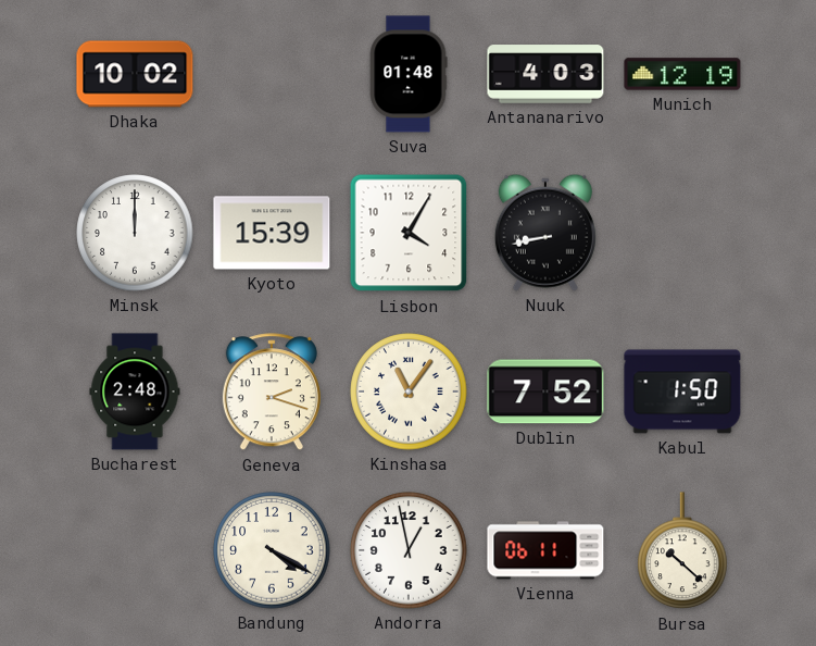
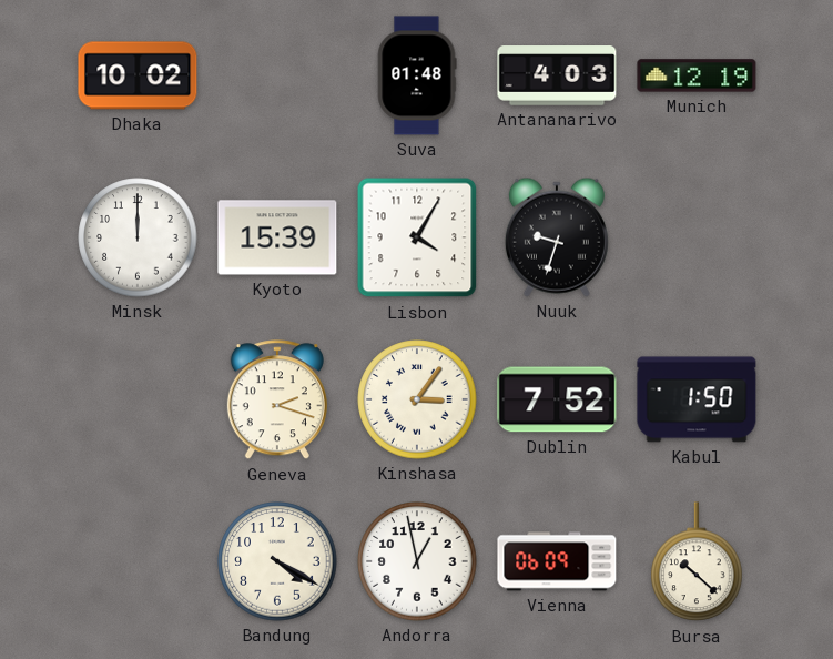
Nuuk: 8:43 -> 9:33 (557, 237)
Bucharest: 2:48 -> none (135, 392)
Kinshasa: 11:06 -> 3:06 (417, 399)
Vienna: 06:11 -> 06:09 (557, 561)
